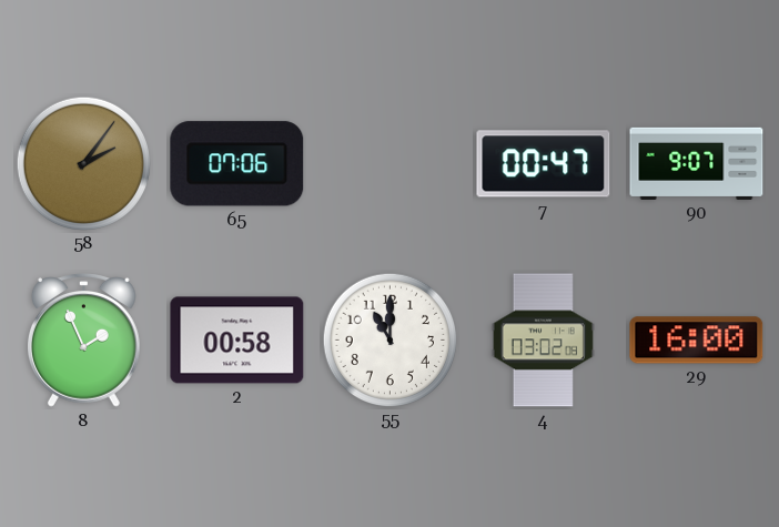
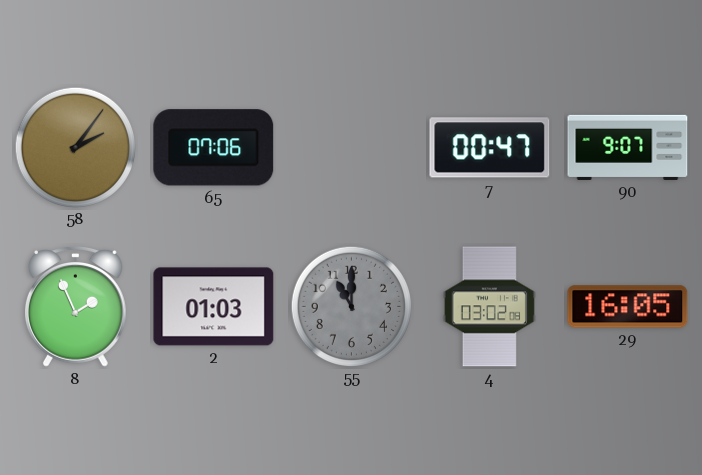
2: 00:58 -> 01:03 (214, 307)
55 dial: white -> grey (351, 306)
29: 16:00 -> 16:05 (628, 307)
